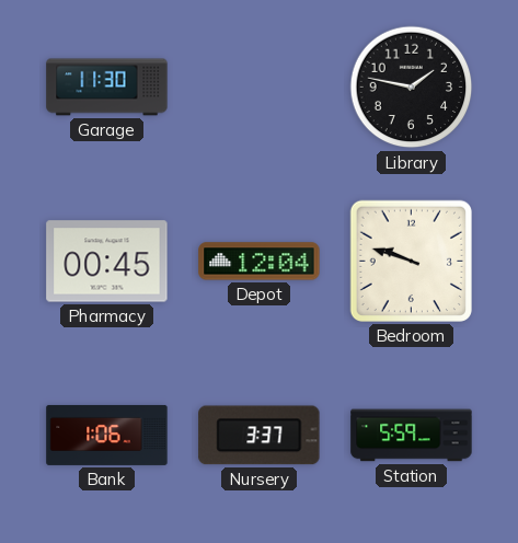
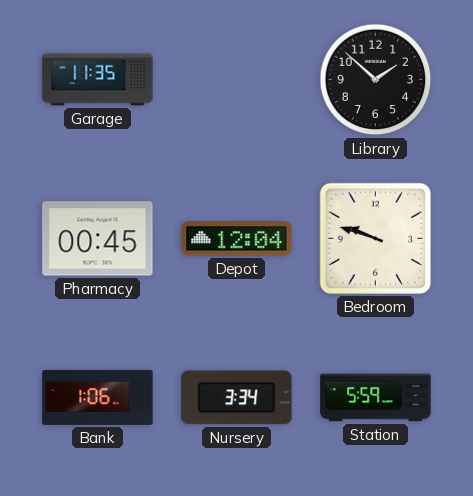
Garage: 11:30 -> 11:35 (98, 80)
Library: 1:47 -> 1:52 (376, 80)
Nursery: 3:37 -> 3:34 (237, 398)
